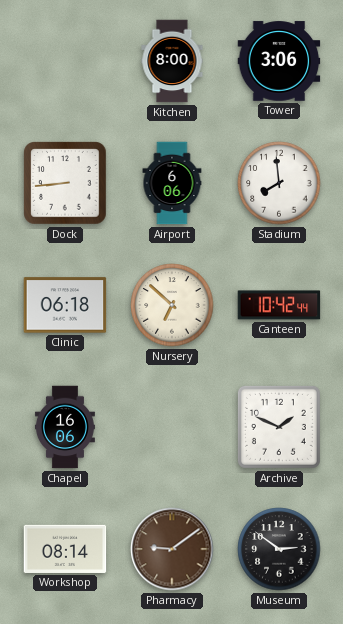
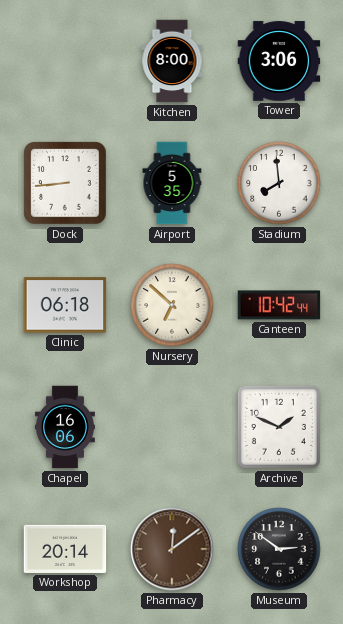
Airport: 6:06 -> 5:35 (172, 183)
Workshop: 08:14 -> 20:14 (65, 549)
Pharmacy: 9:09 -> 12:09 (172, 549)
